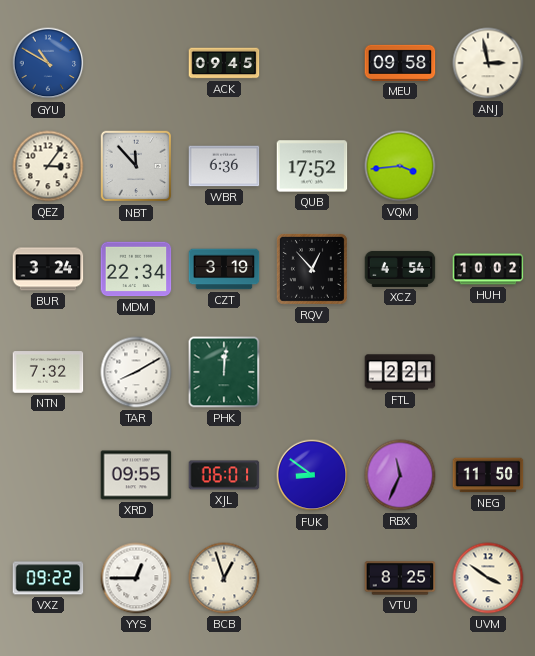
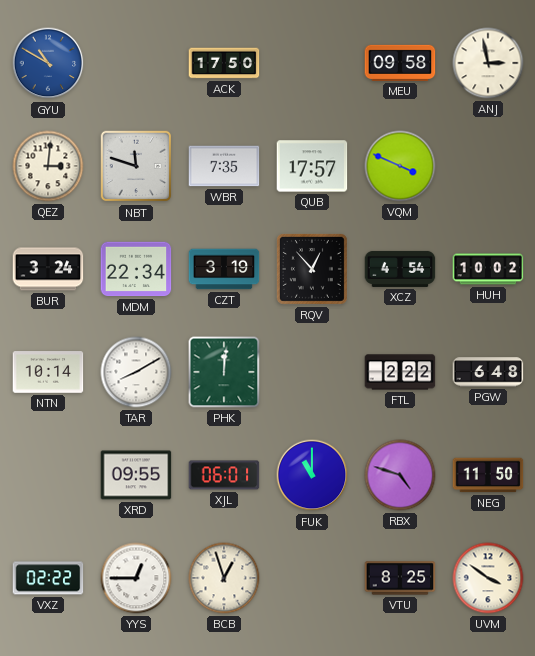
ACK: 09:45 -> 17:50 (224, 63)
QEZ: 3:06 -> 3:01 (48, 166)
NBT: 11:53 -> 11:48 (136, 166)
WBR: 6:36 -> 7:35 (224, 166)
QUB: 17:52 -> 17:57 (312, 166)
VQM: 3:44 -> 3:49 (400, 166)
NTN: 7:32 -> 10:14 (48, 372)
FTL: 2:21 -> 2:22 (400, 372)
PGW: none -> 6:48 (488, 372)
FUK: 8:51 -> 11:00 (312, 475)
RBX: 11:34 -> 4:48 (400, 475)
VXZ: 09:22 -> 02:22 (48, 578)
